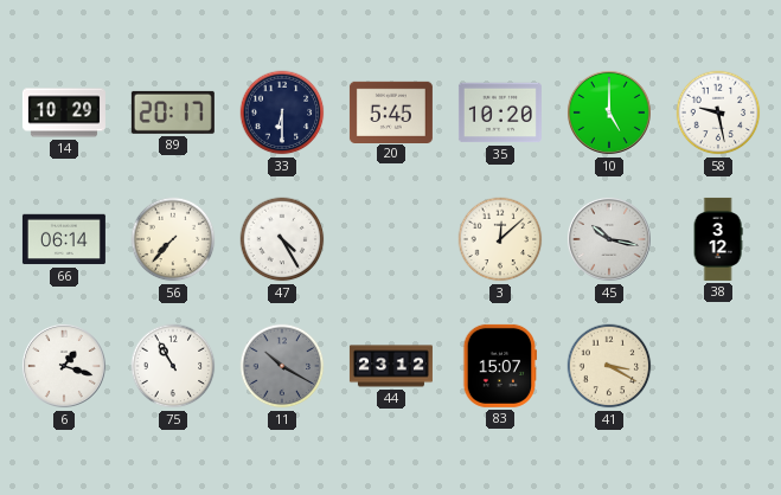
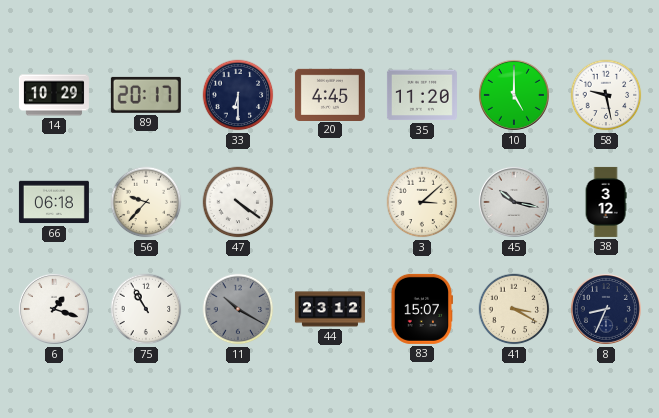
20: 5:45 -> 4:45 (330, 94)
35: 10:20 -> 11:20 (422, 95)
66: 06:14 -> 06:18 (54, 202)
56: 7:37 -> 9:37 (146, 202)
47: 4:25 -> 4:21 (238, 202)
3: 12:08 -> 3:08 (422, 202)
8: none -> 8:34 (606, 309)
